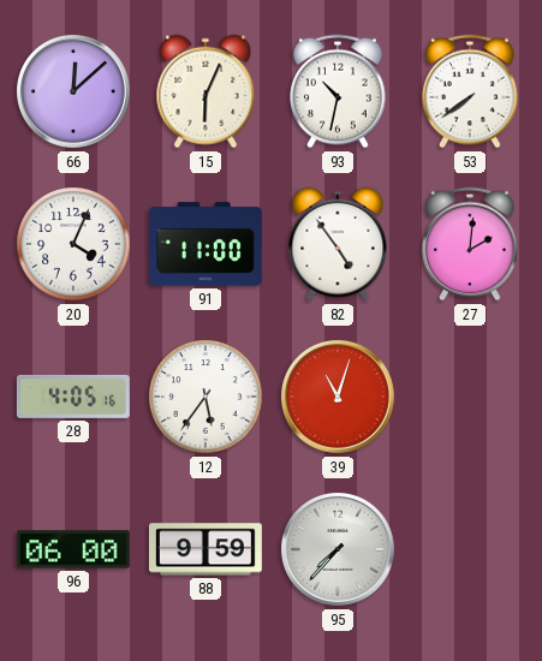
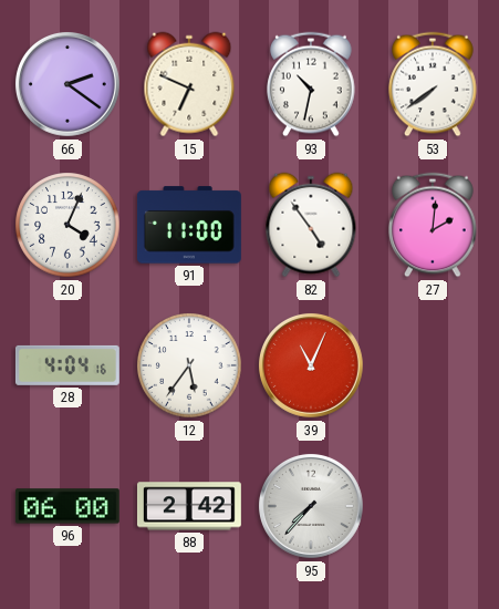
66: 12:08 -> 2:21 (67, 84)
15: 6:04 -> 6:49 (189, 84)
28: 4:05 -> 4:04 (67, 365)
39: 11:03 -> 11:04 (311, 365)
88: 9:59 -> 2:42 (189, 506)
